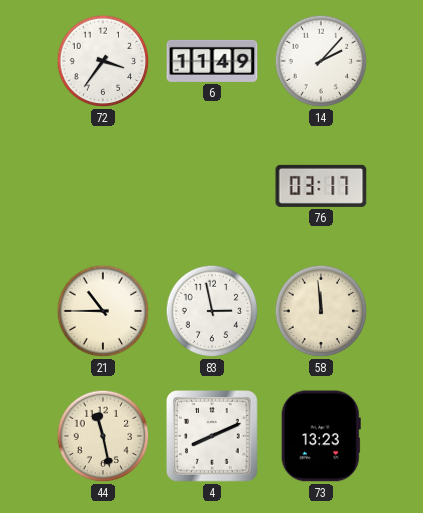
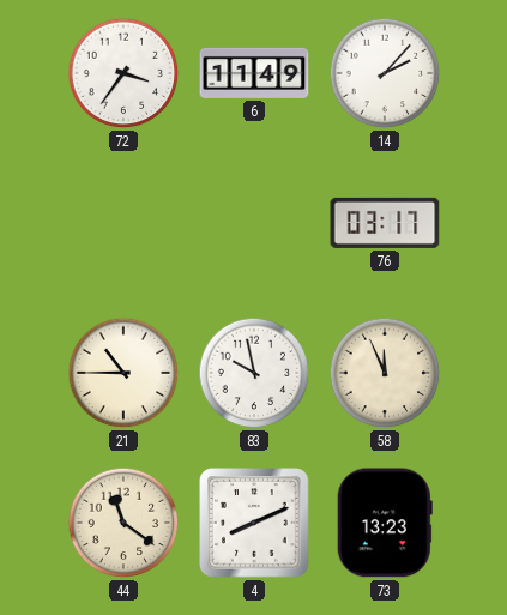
83: 2:58 -> 9:58 (254, 373)
58: 11:59 -> 11:56 (385, 373)
44: 11:28 -> 11:21 (123, 523)
